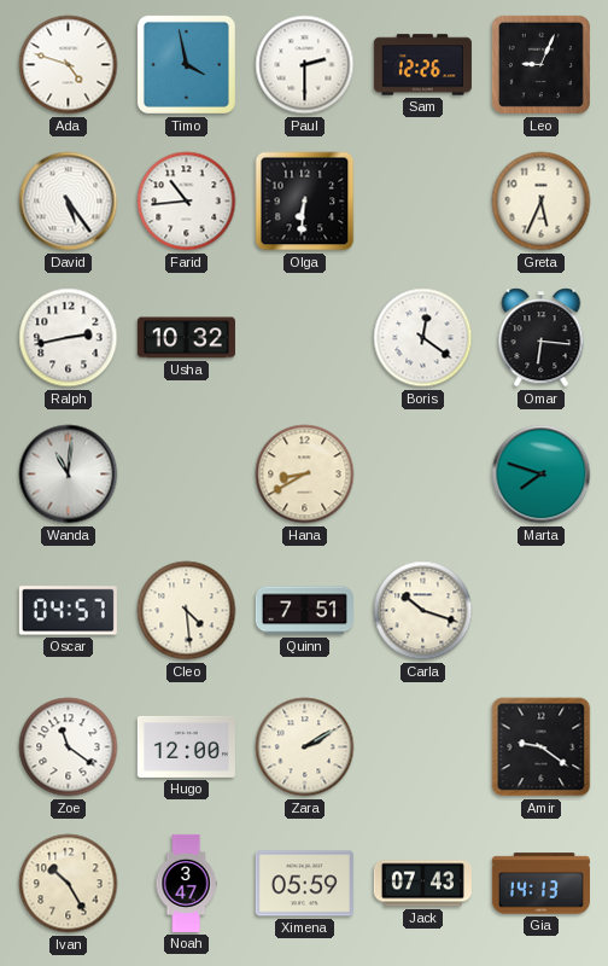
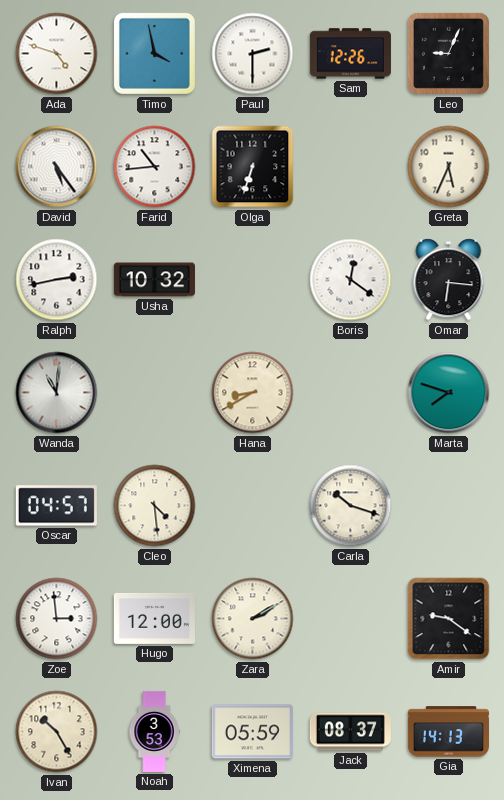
Olga: 6:31 -> 6:33 (253, 167)
Quinn: 7:51 -> none (304, 611)
Zoe: 11:21 -> 2:59 (57, 619)
Noah: 3:47 -> 3:53 (154, 731)
Jack: 07:43 -> 08:37 (350, 732)
